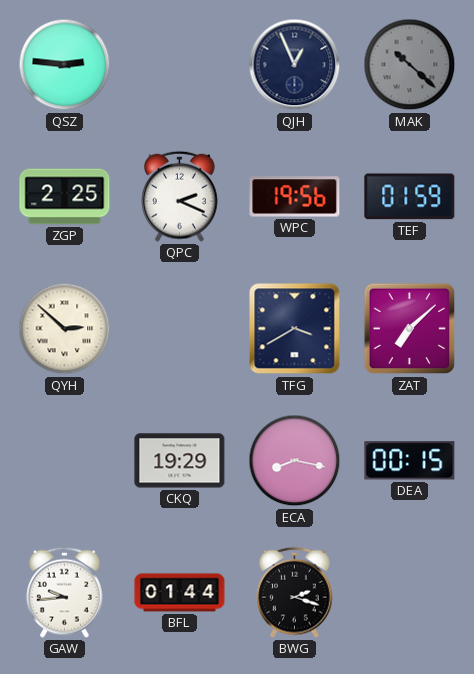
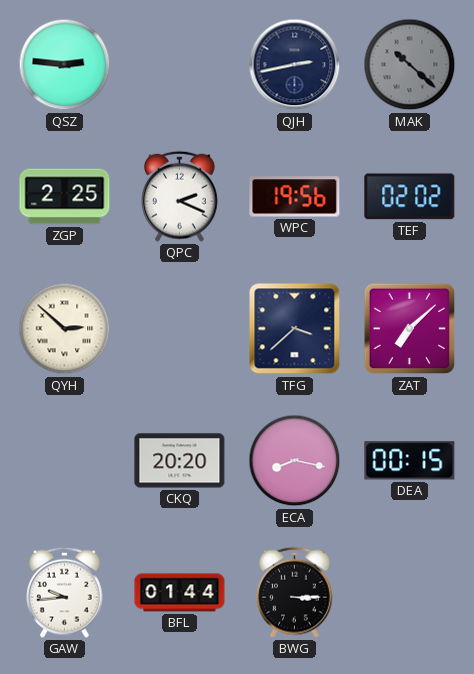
QJH: 12:56 -> 2:43 (295, 65)
TEF: 01:59 -> 02:02 (410, 197)
TFG: 3:40 -> 3:38 (295, 329)
CKQ: 19:29 -> 20:20 (180, 461)
BWG: 2:18 -> 3:15 (295, 592)
